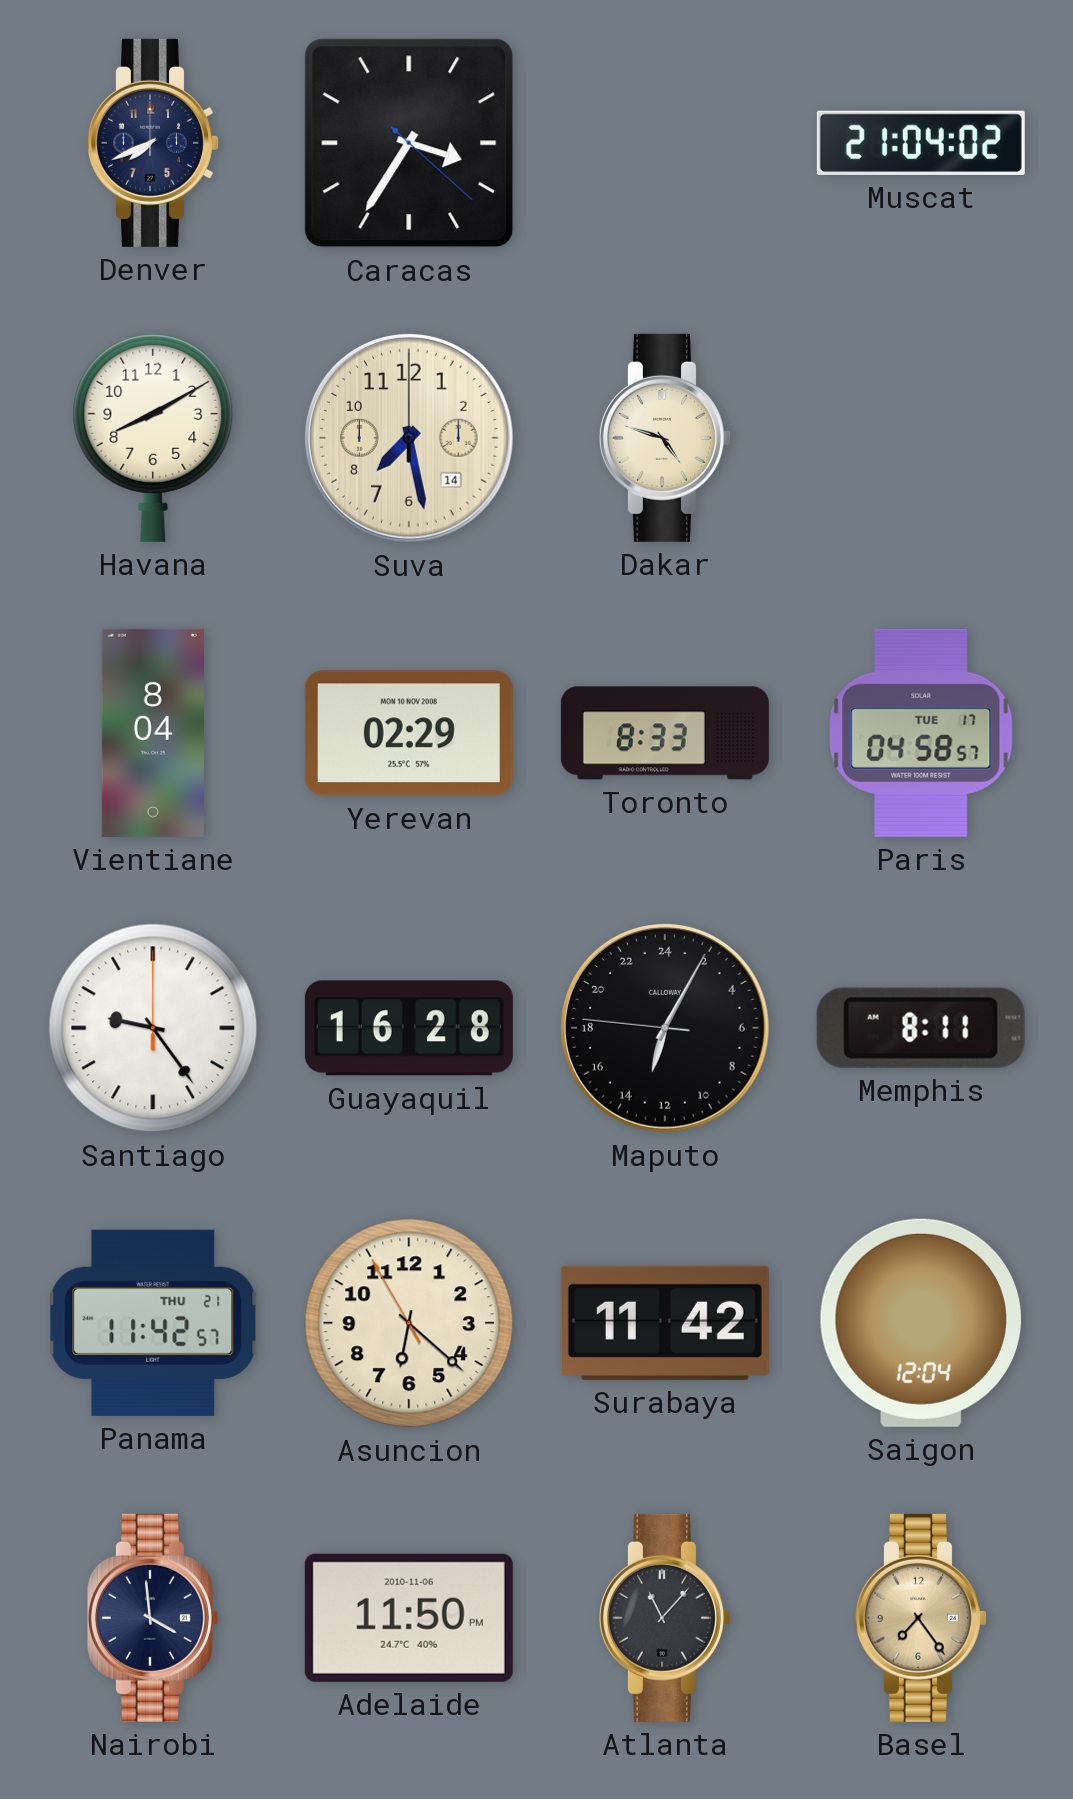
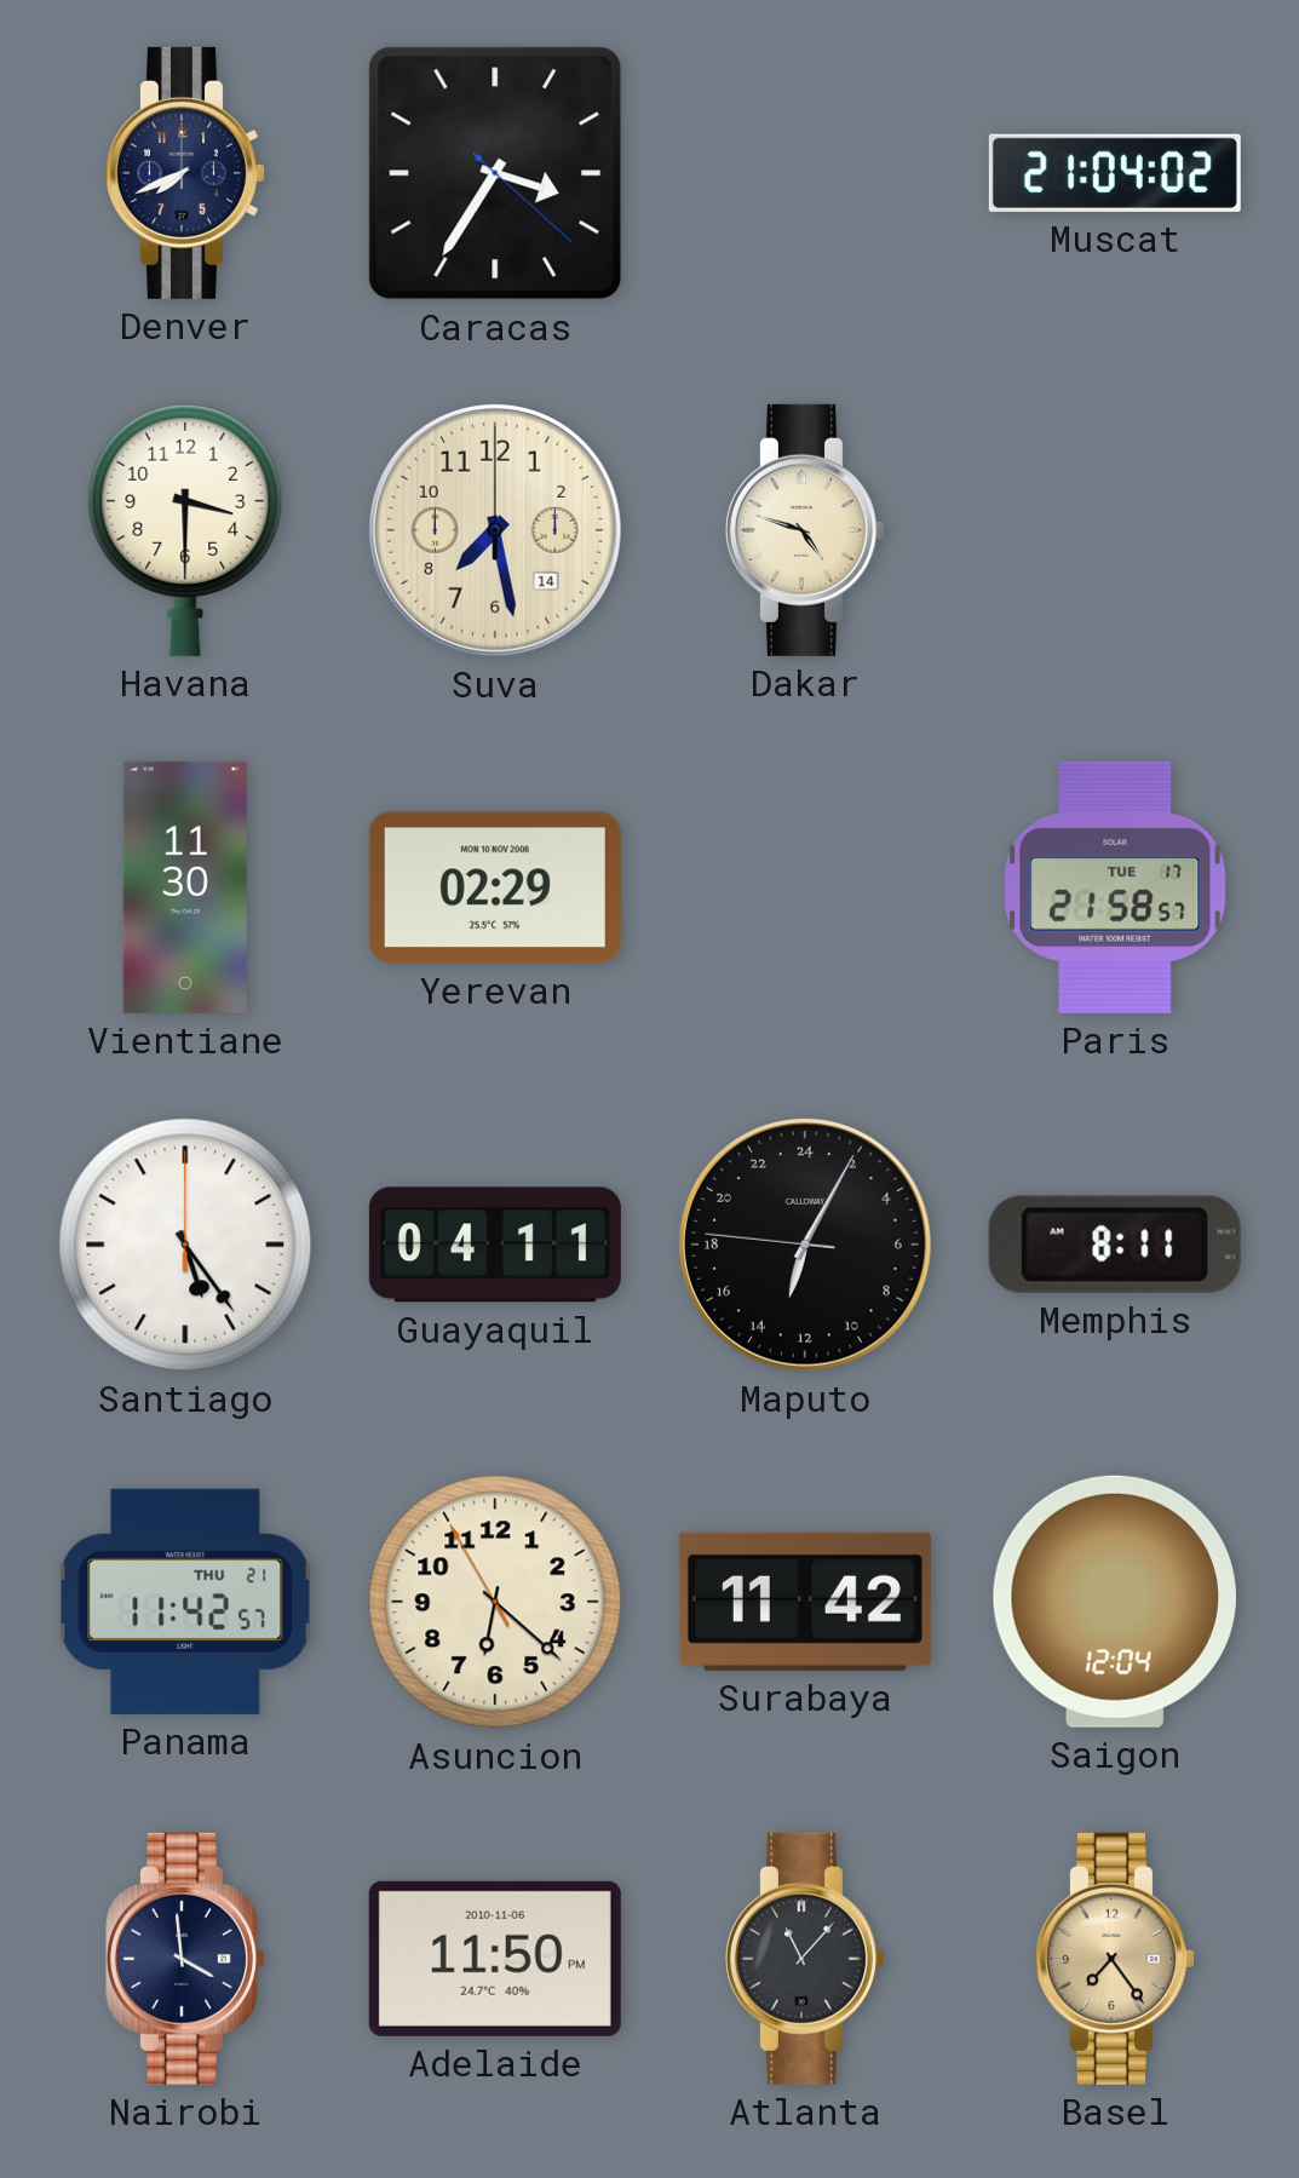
Havana: 8:10 -> 3:30 (185, 529)
Vientiane: 8:04 -> 11:30 (185, 887)
Toronto: 8:33 -> none (665, 733)
Paris: 04:58 -> 21:58 (1115, 887)
Santiago: 9:24 -> 5:24 (185, 1245)
Guayaquil: 16:28 -> 04:11 (495, 1245)
